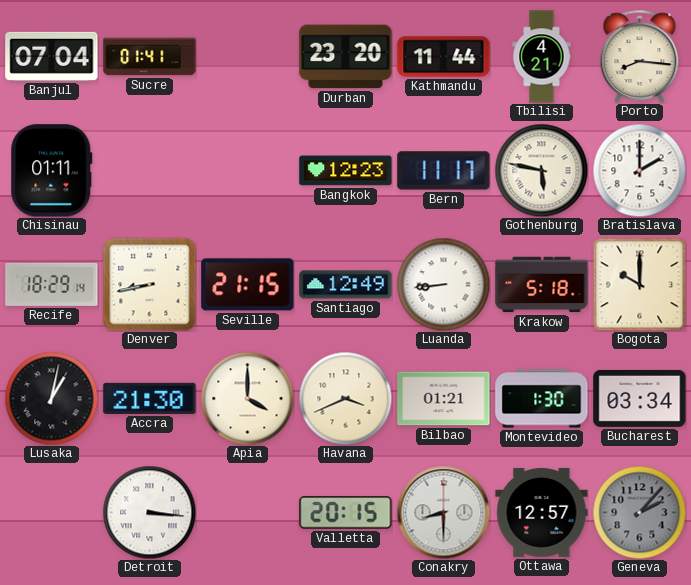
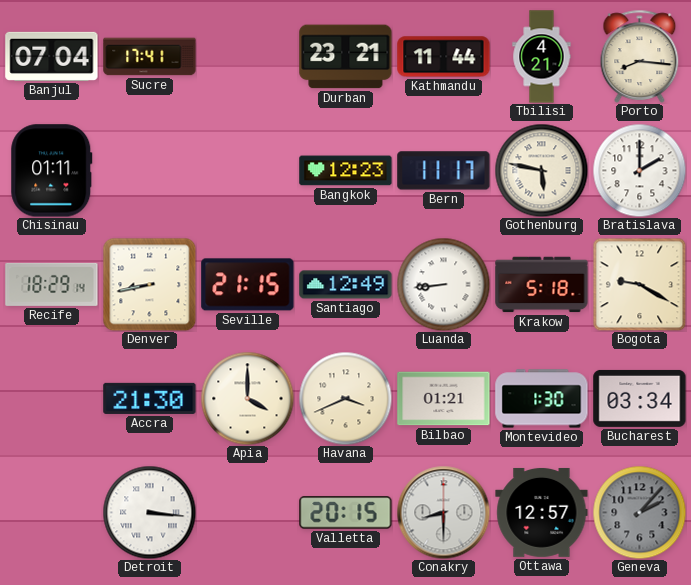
Sucre: 01:41 -> 17:41 (150, 57)
Durban: 23:20 -> 23:21 (346, 57)
Bogota: 10:00 -> 9:20 (639, 284)
Lusaka: 1:02 -> none (51, 398)
